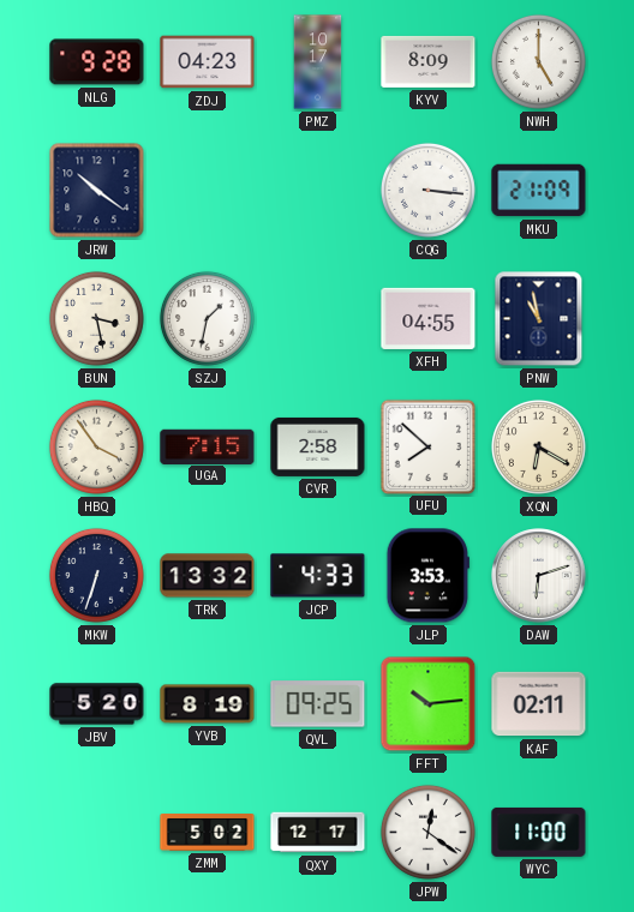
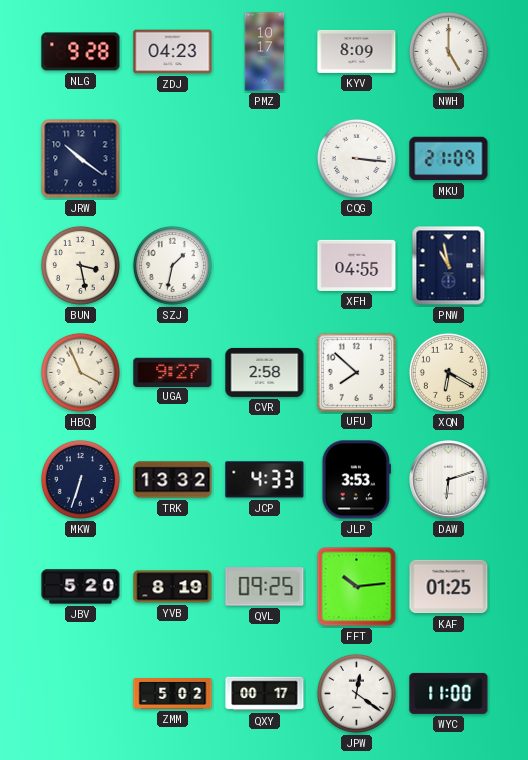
HBQ: 3:54 -> 3:56 (80, 372)
UGA: 7:15 -> 9:27 (173, 372)
KAF: 02:11 -> 01:25 (449, 587)
QXY: 12:17 -> 00:17 (265, 694)
